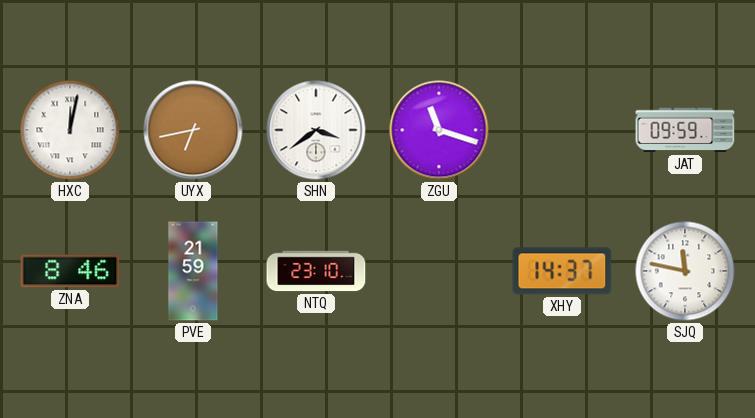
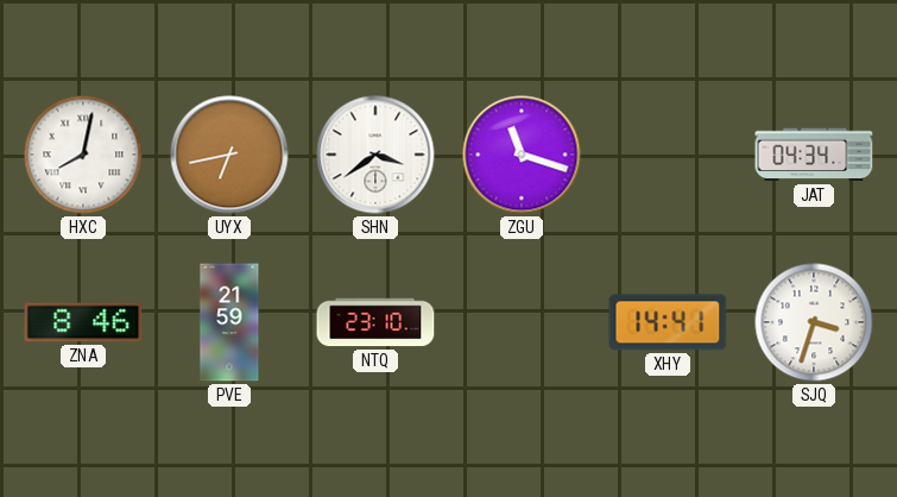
HXC: 12:02 -> 8:02 (83, 155)
JAT: 09:59 -> 04:34 (814, 155)
XHY: 14:37 -> 14:41 (668, 322)
SJQ: 11:47 -> 3:33 (814, 322)
